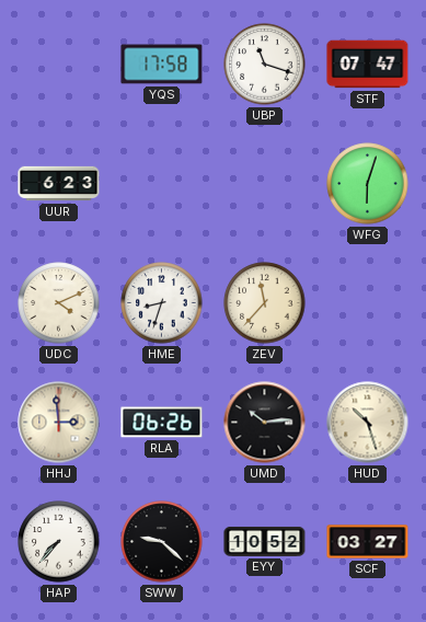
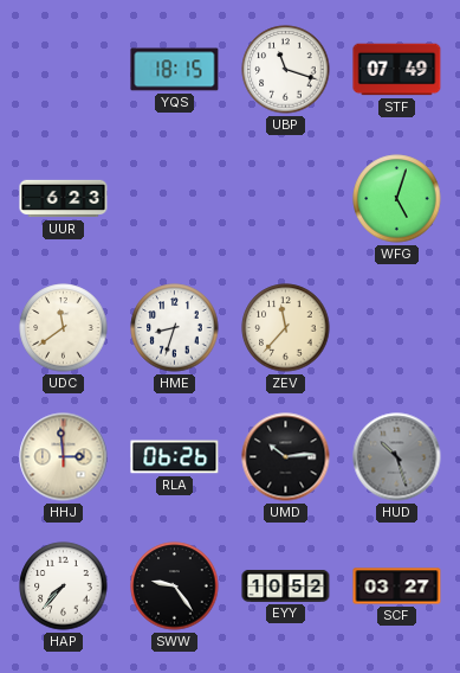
YQS: 17:58 -> 18:15 (175, 70)
STF: 07:47 -> 07:49 (397, 70)
WFG: 6:03 -> 5:03 (397, 199)
UDC: 4:11 -> 11:39 (64, 328)
HUD dial: cream -> grey (397, 457)
SWW: 9:22 -> 9:24 (175, 587)
